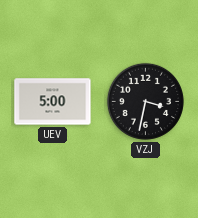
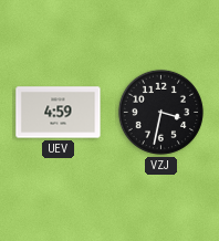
UEV: 5:00 -> 4:59 (59, 113)
